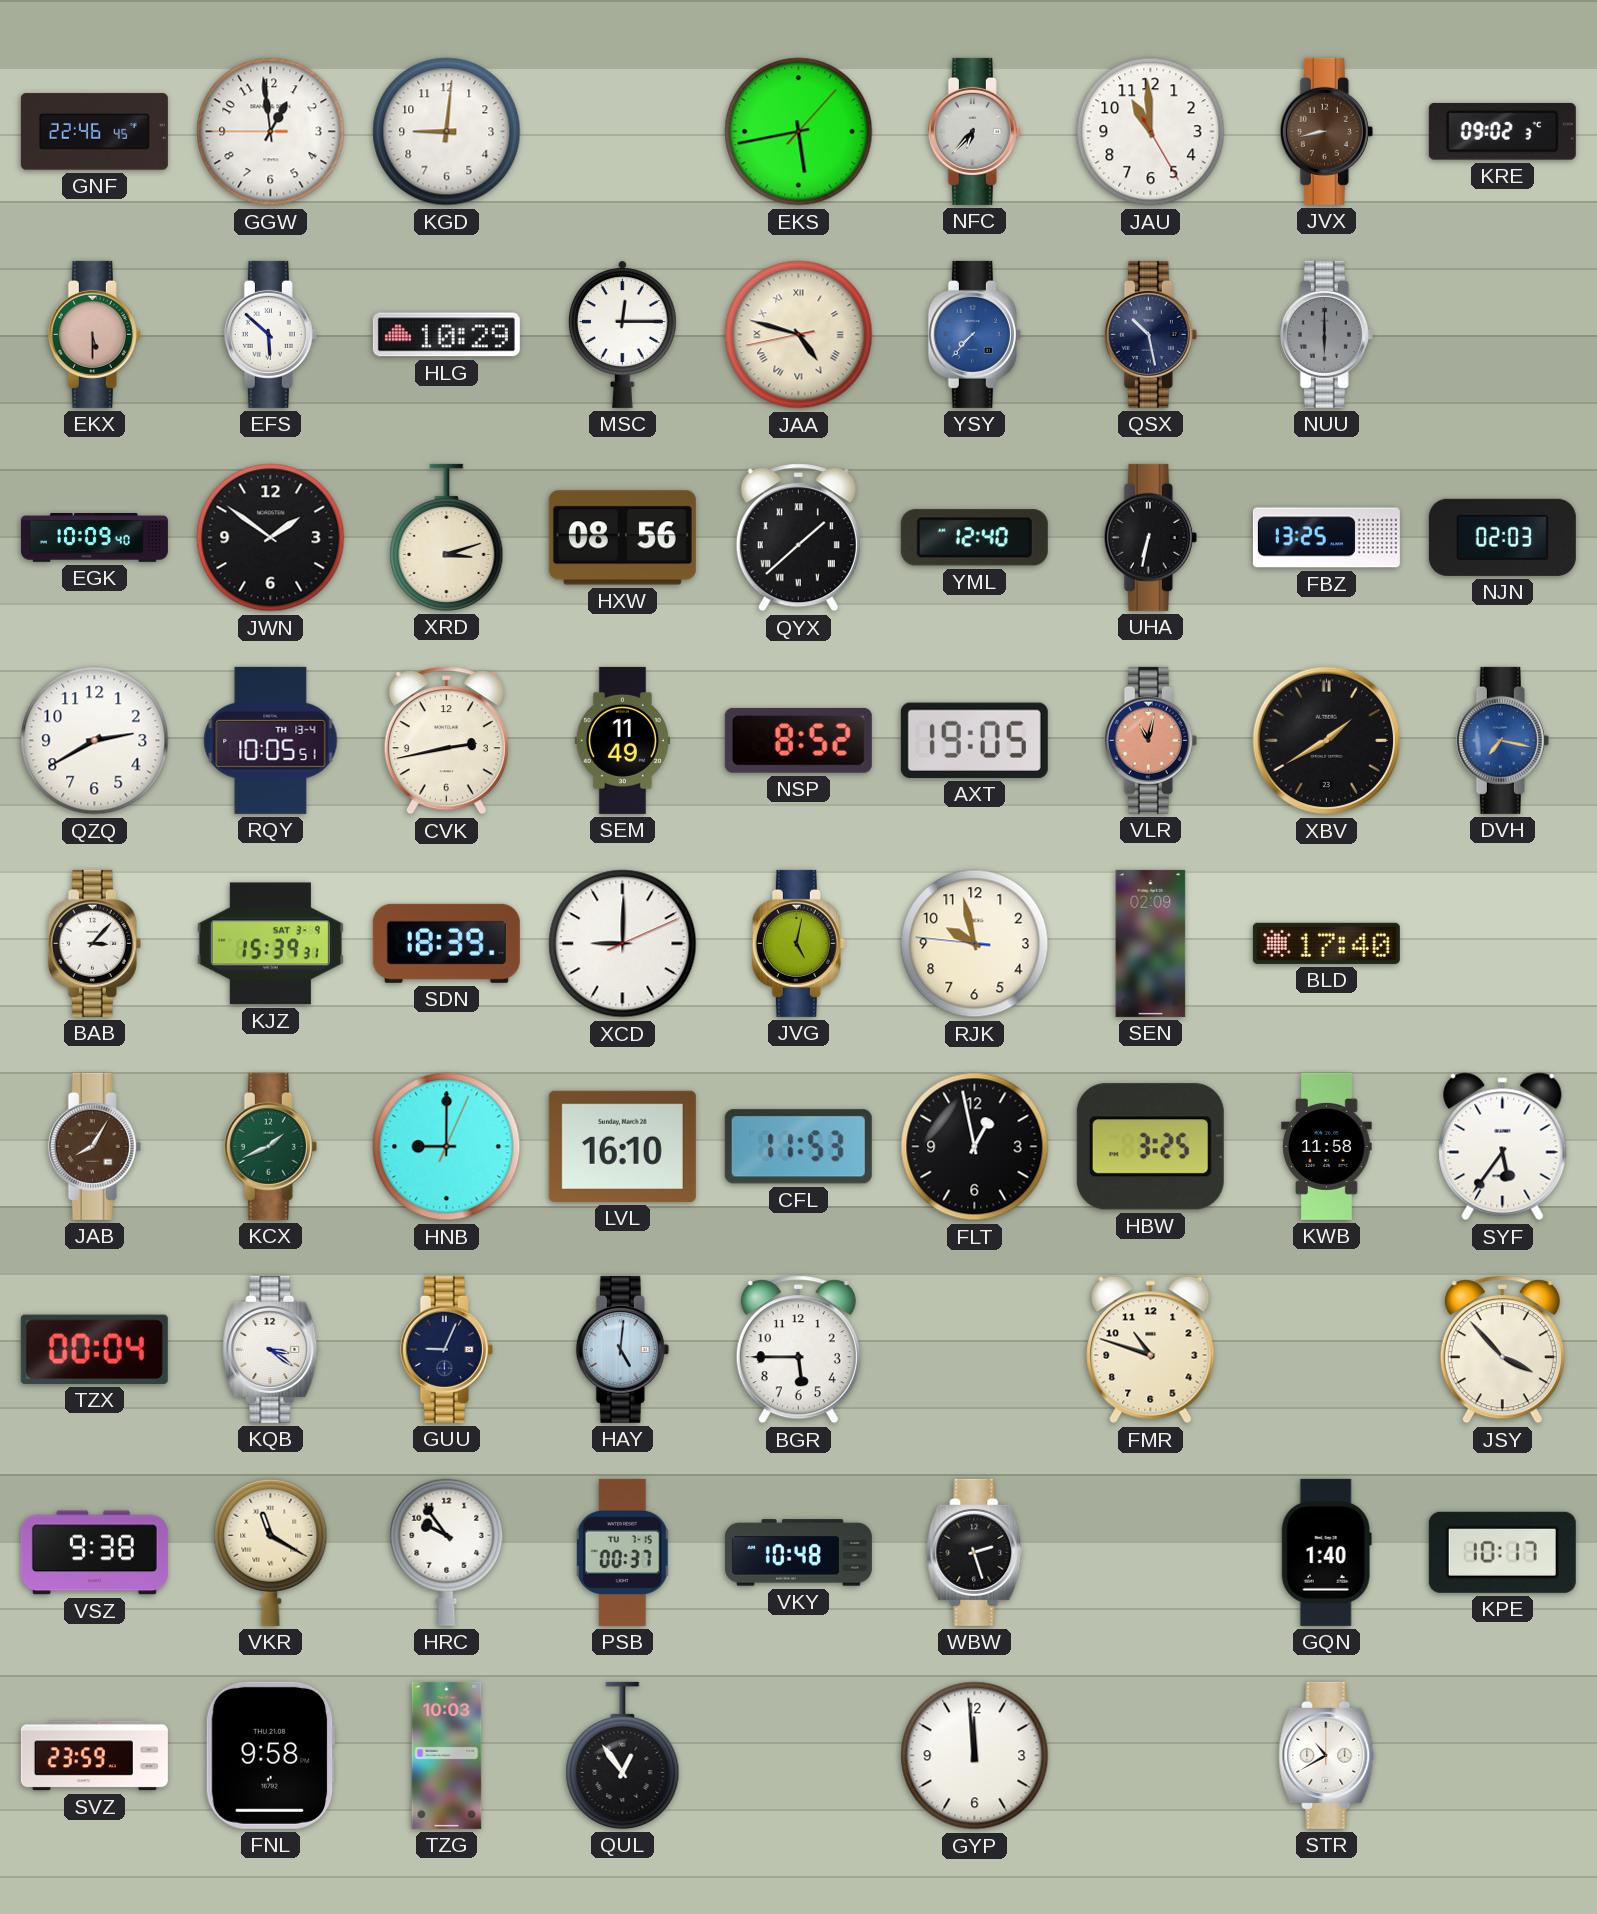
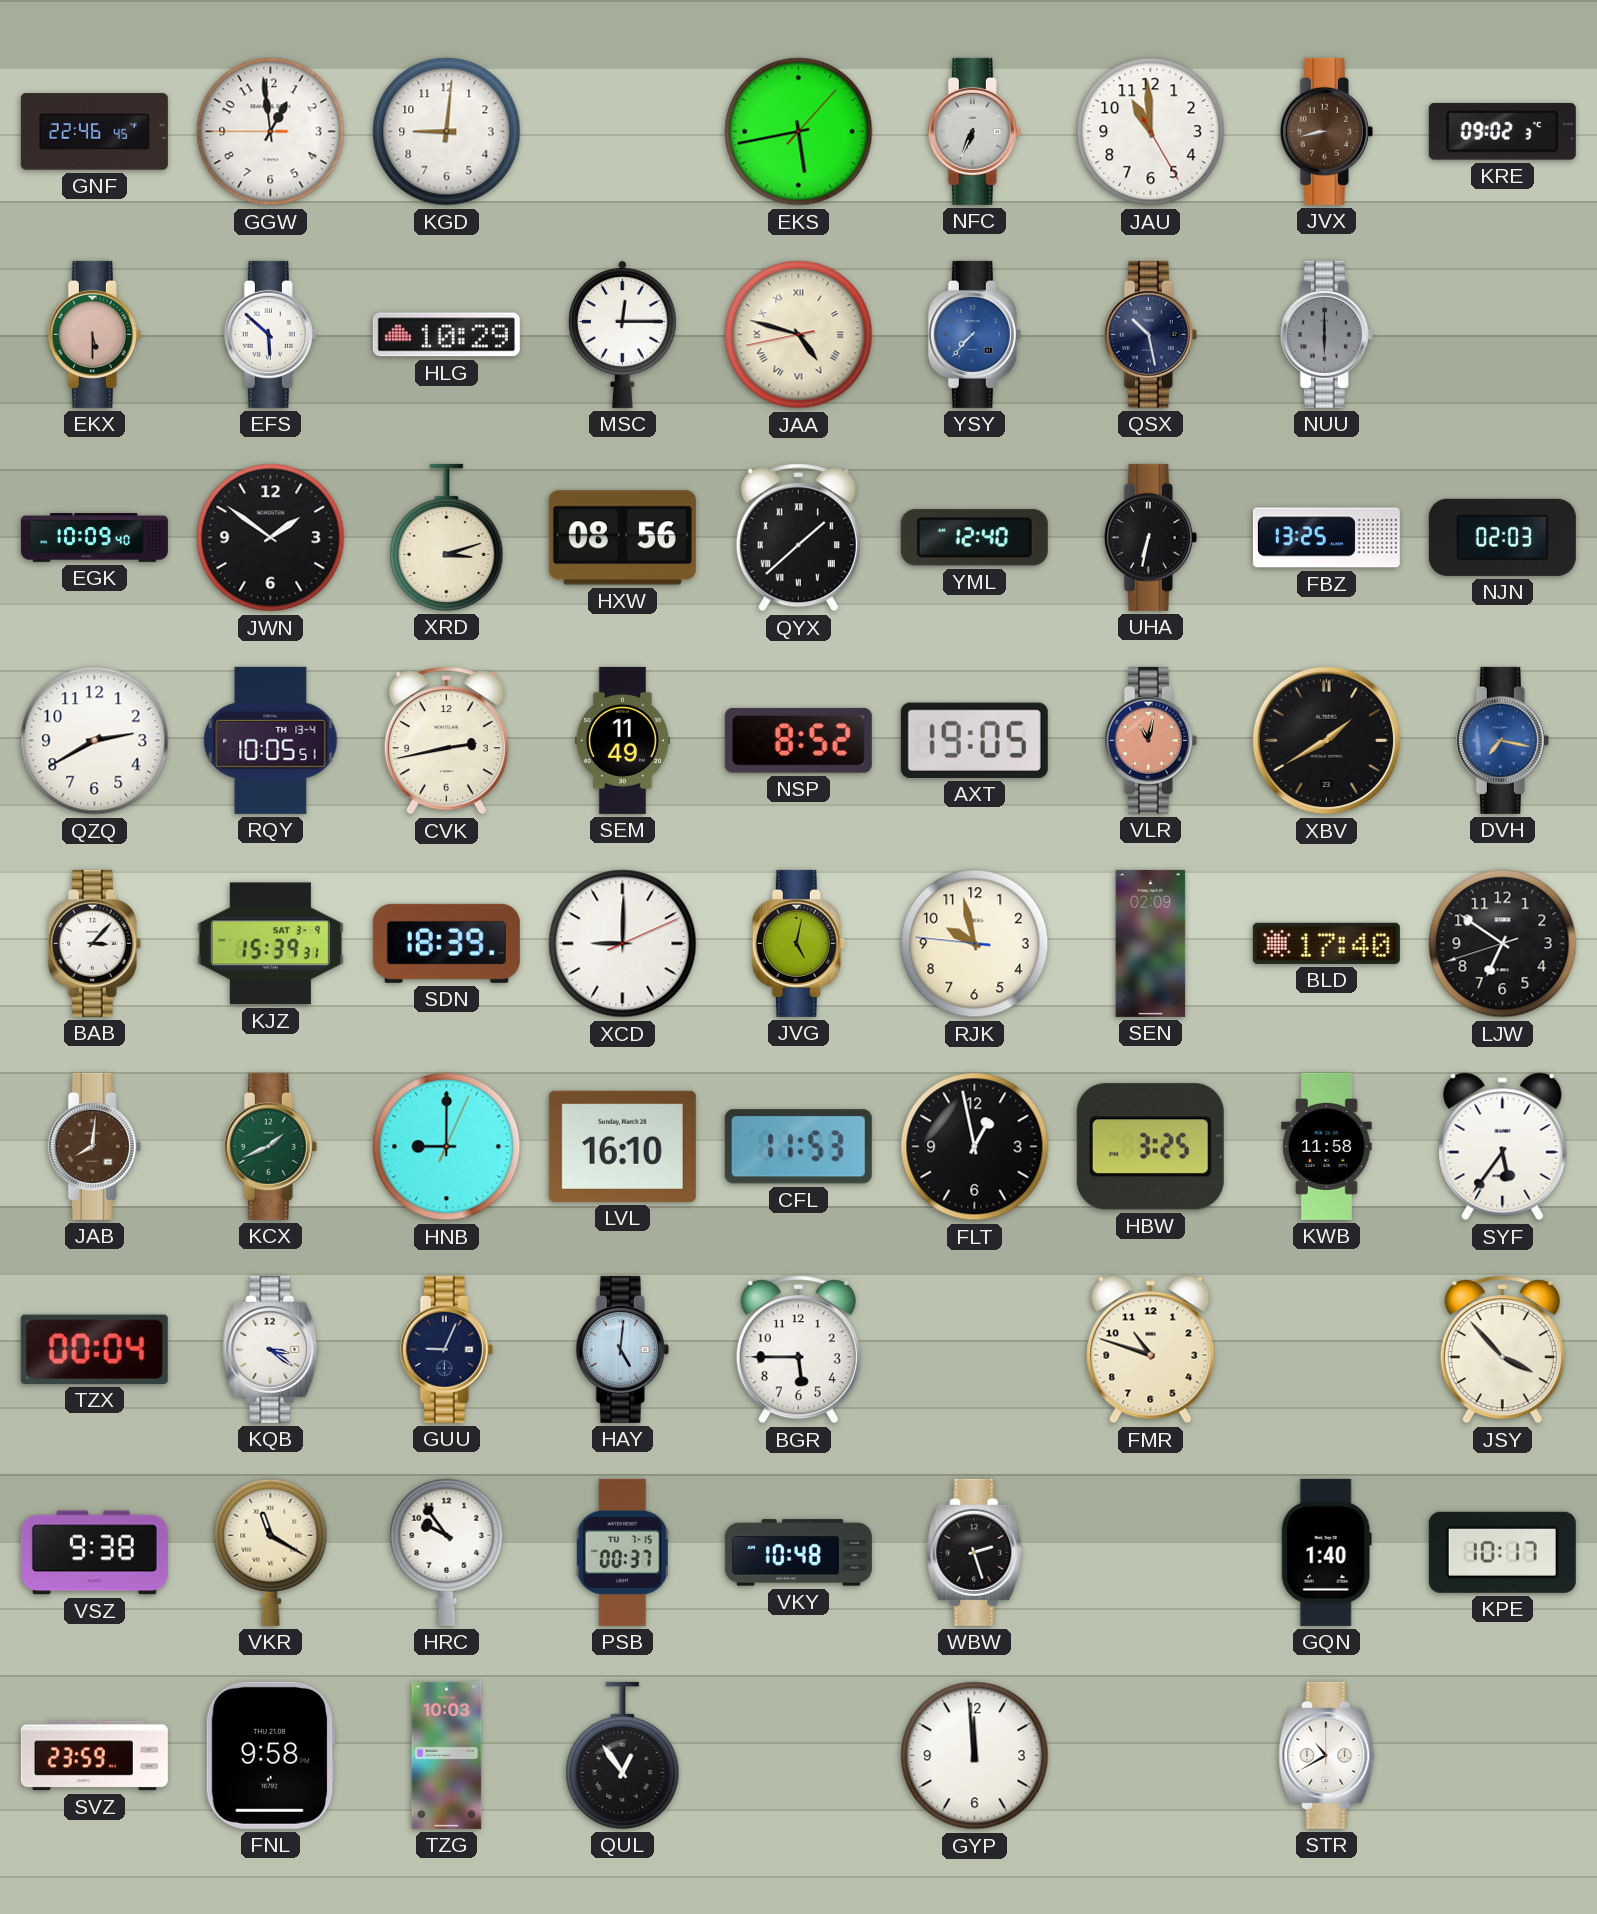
NFC: 6:37 -> 6:34 (974, 131)
LJW: none -> 6:50 (1503, 944)
JAB: 8:05 -> 8:01 (94, 1146)
